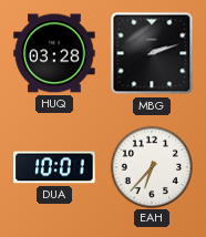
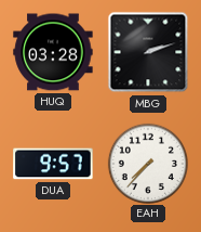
DUA: 10:01 -> 9:57 (53, 164)
EAH: 6:37 -> 7:37 (147, 163)
